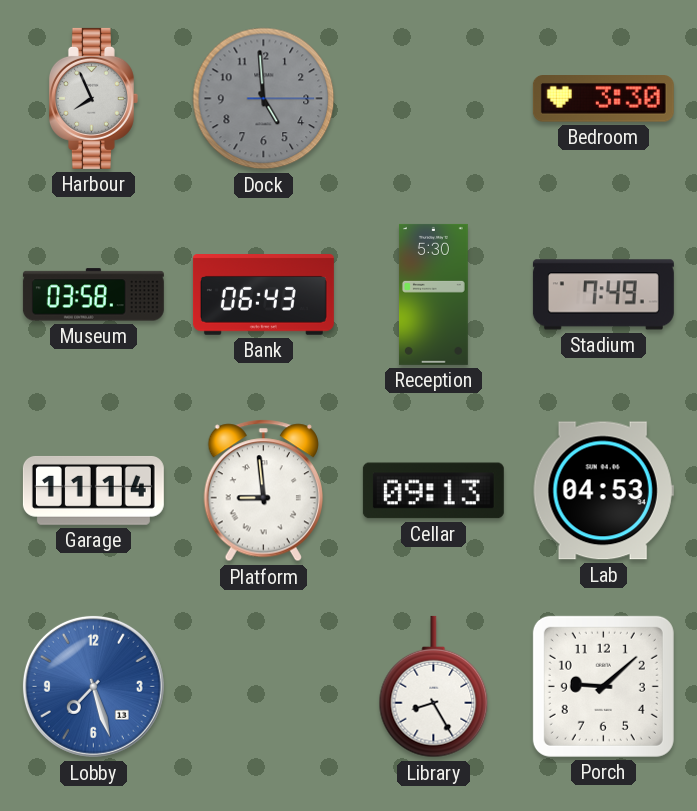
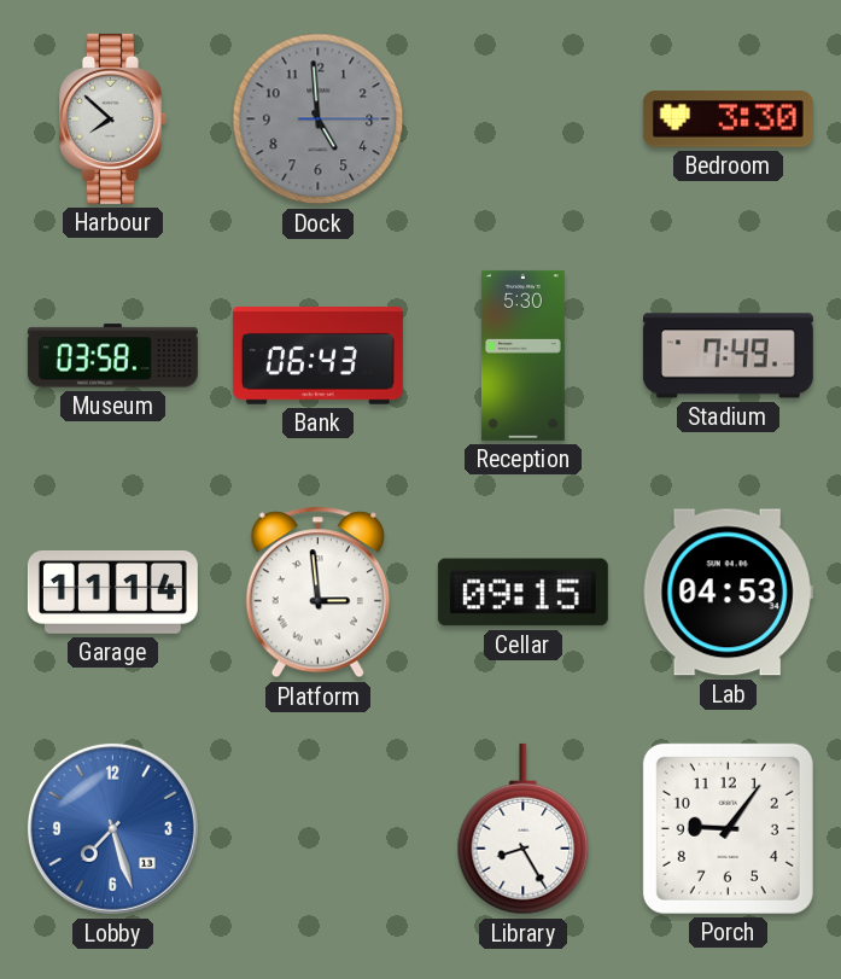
Harbour: 7:56 -> 7:52 (112, 118)
Platform: 8:59 -> 2:59 (317, 593)
Cellar: 09:13 -> 09:15 (522, 593)
Porch: 9:08 -> 9:06 (728, 828)
